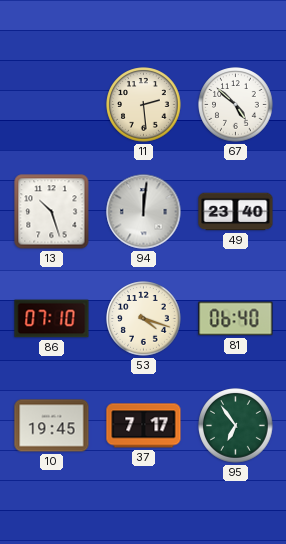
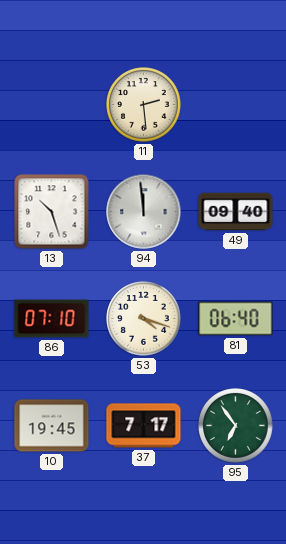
67: 4:52 -> none (236, 105)
94: 12:01 -> 11:59 (144, 212)
49: 23:40 -> 09:40 (236, 212)
